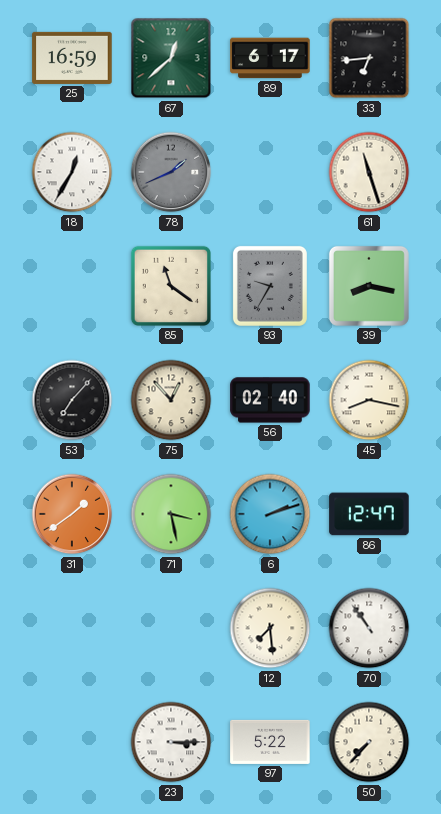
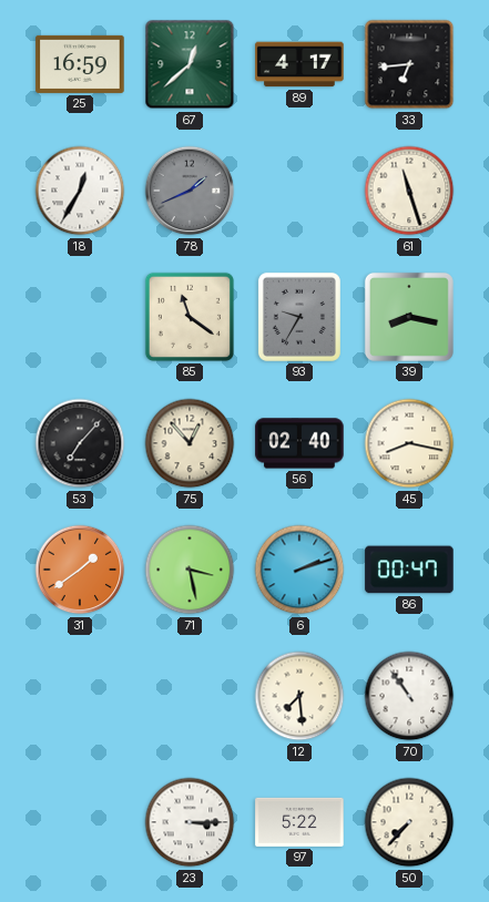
89: 6:17 -> 4:17 (299, 64)
86: 12:47 -> 00:47 (409, 570)
